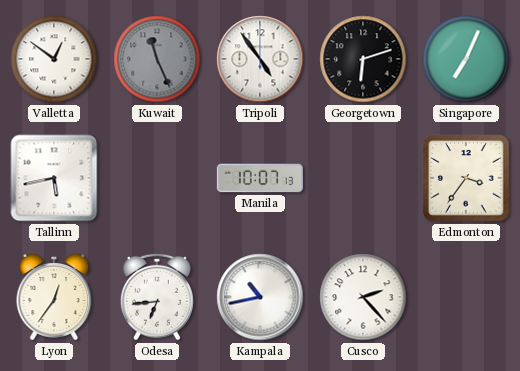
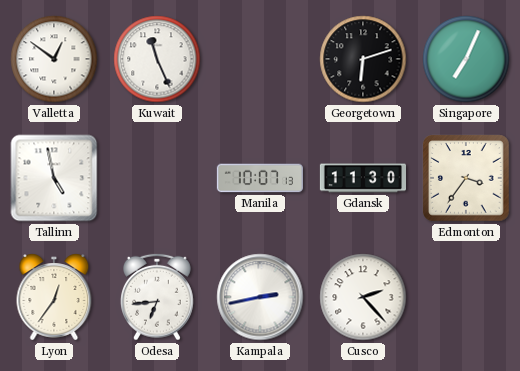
Kuwait dial: grey -> white (157, 59)
Tripoli: 4:54 -> none (260, 59)
Tallinn: 5:43 -> 4:58 (54, 178)
Gdansk: none -> 11:30 (362, 178)
Kampala: 10:43 -> 2:43 (260, 297)
